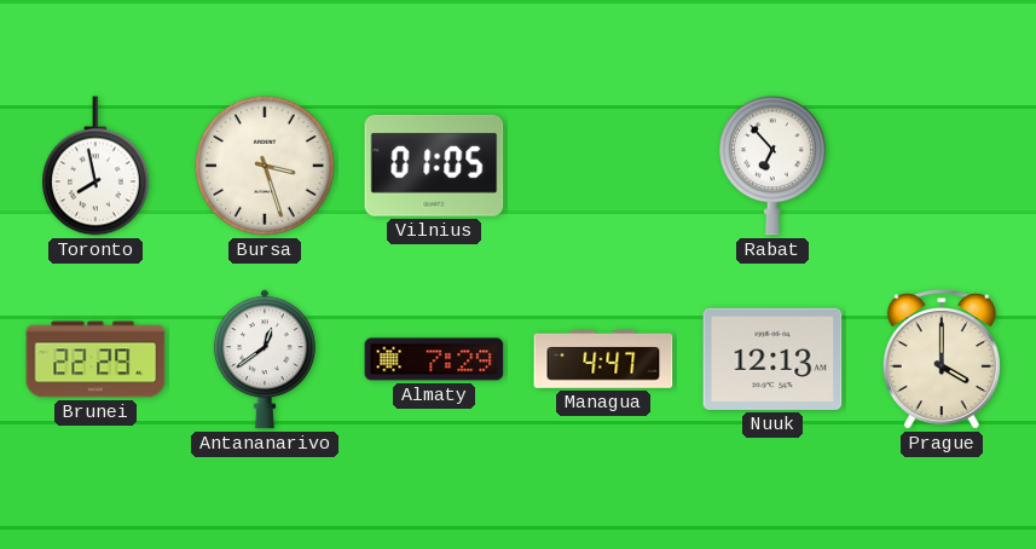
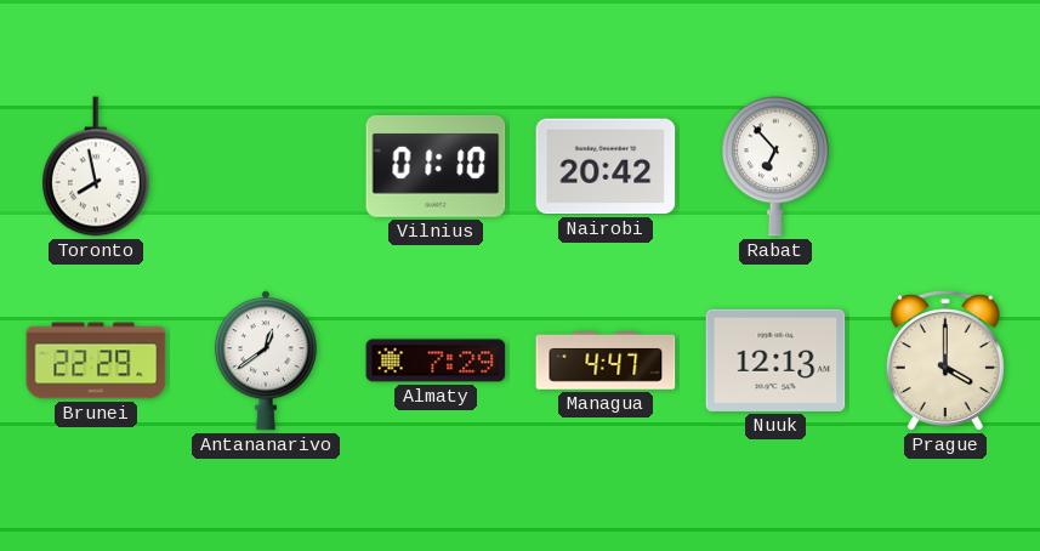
Bursa: 3:27 -> none (265, 166)
Vilnius: 01:05 -> 01:10 (436, 166)
Nairobi: none -> 20:42 (606, 166)
